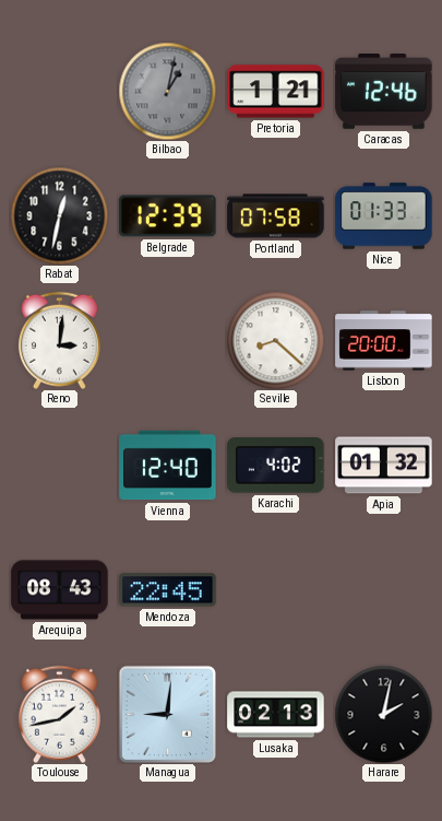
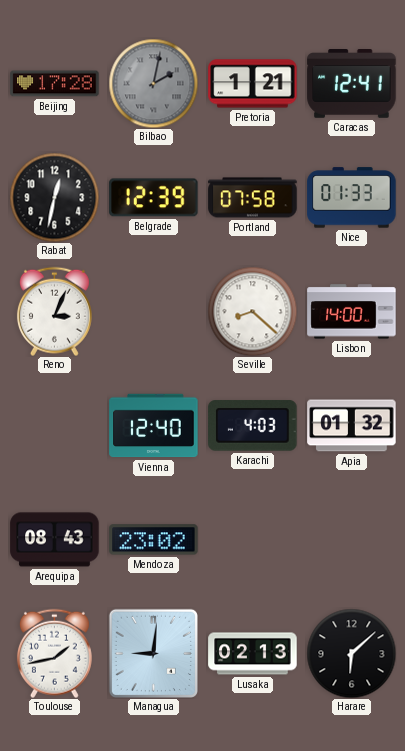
Beijing: none -> 17:28 (55, 84)
Bilbao: 1:02 -> 2:02 (153, 83)
Caracas: 12:46 -> 12:41 (352, 84)
Reno: 3:01 -> 3:04 (54, 311)
Lisbon: 20:00 -> 14:00 (352, 312)
Karachi: 4:02 -> 4:03 (253, 426)
Mendoza: 22:45 -> 23:02 (154, 540)
Harare: 2:02 -> 6:08 (351, 653)
